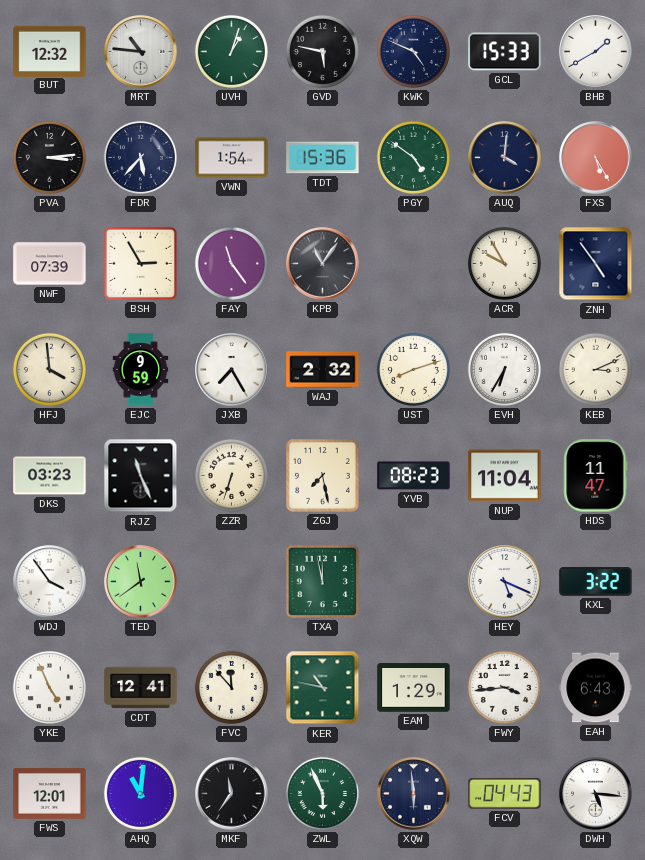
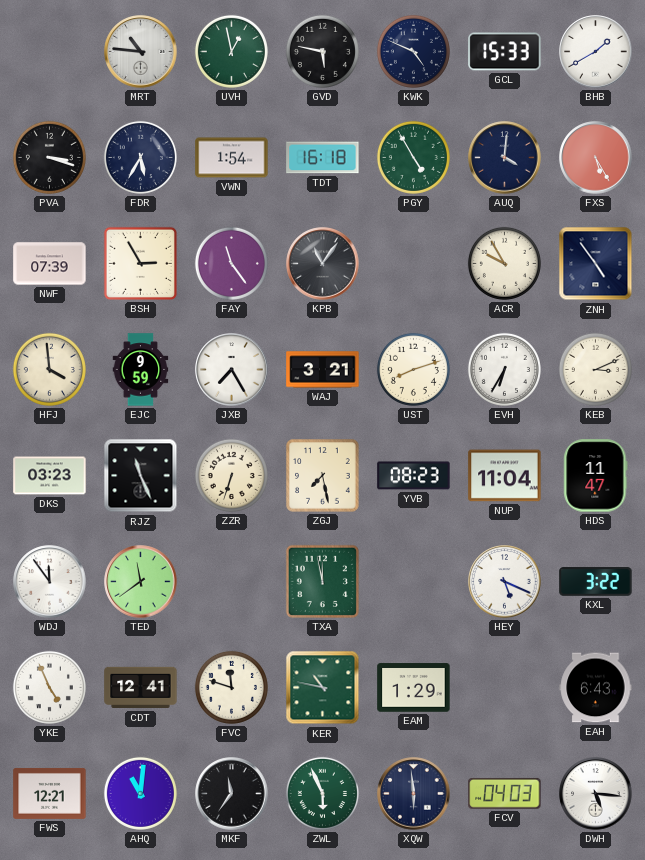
BUT: 12:32 -> none (50, 51)
UVH: 1:03 -> 12:58 (231, 51)
PVA: 3:14 -> 3:18 (49, 157)
FDR: 5:37 -> 5:35 (140, 157)
TDT: 15:36 -> 16:18 (323, 158)
PGY: 4:51 -> 4:55 (413, 157)
WAJ: 2:32 -> 3:21 (323, 370)
WDJ: 3:54 -> 11:54 (50, 582)
FVC: 11:53 -> 11:48 (231, 687)
FWY: 3:44 -> none (504, 687)
FWS: 12:01 -> 12:21 (50, 793)
FCV: 04:43 -> 04:03 (505, 794)
